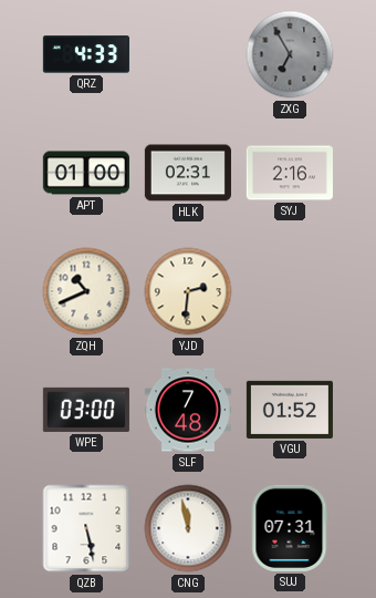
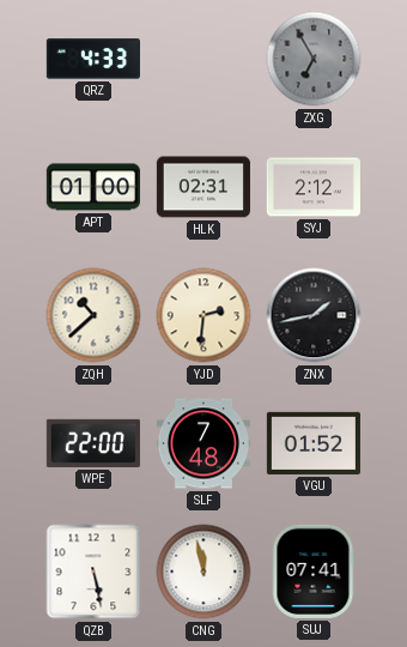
SYJ: 2:16 -> 2:12 (314, 187)
ZQH: 10:41 -> 10:38 (93, 315)
ZNX: none -> 1:43 (314, 315)
WPE: 03:00 -> 22:00 (93, 443)
SUJ: 07:31 -> 07:41 (314, 572)
